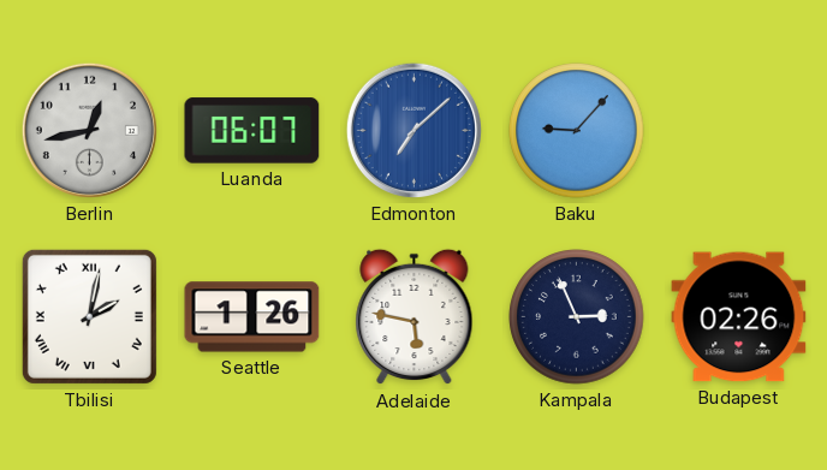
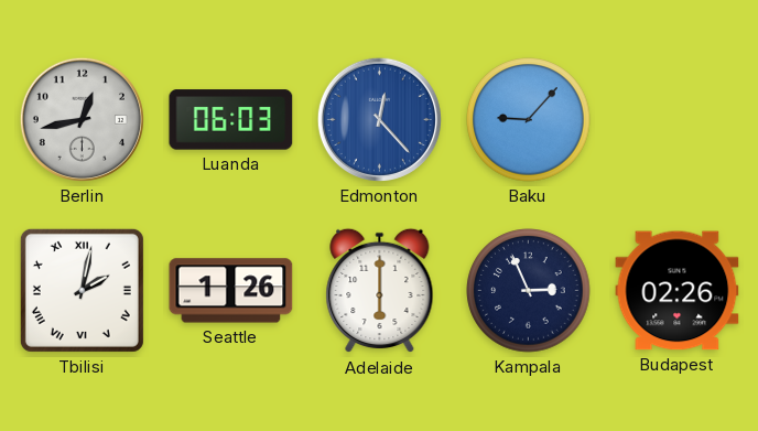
Luanda: 06:07 -> 06:03 (231, 120)
Edmonton: 7:08 -> 12:23 (379, 119)
Adelaide: 5:47 -> 6:00 (380, 291)
